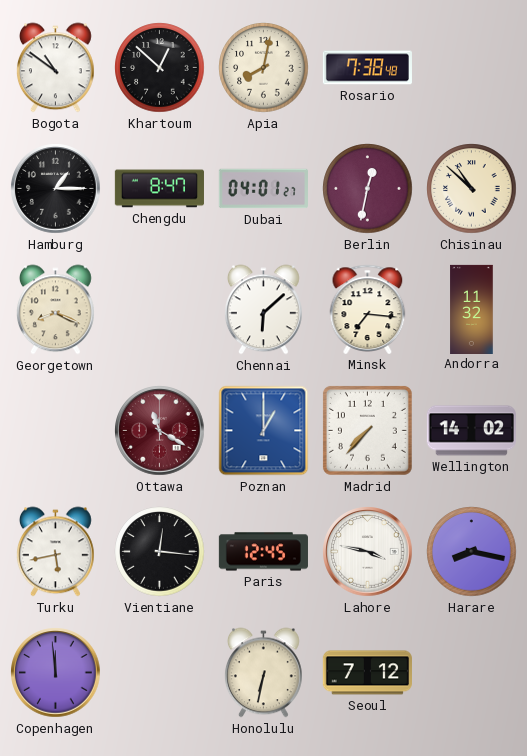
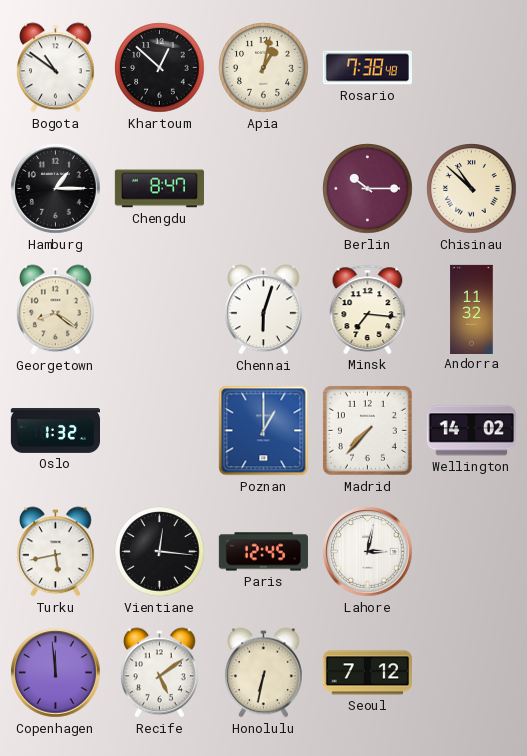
Apia: 8:02 -> 1:02 (264, 68)
Dubai: 04:01 -> none (263, 189)
Berlin: 12:32 -> 10:15 (368, 189)
Georgetown: 8:19 -> 8:21 (56, 310)
Chennai: 6:08 -> 6:03 (264, 310)
Oslo: none -> 1:32 (55, 431)
Ottawa: 11:20 -> none (160, 431)
Lahore: 3:47 -> 3:02 (368, 552)
Harare: 8:17 -> none (472, 552)
Recife: none -> 5:09 (160, 673)
